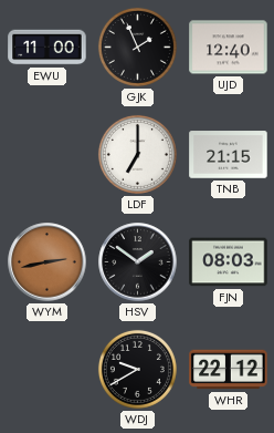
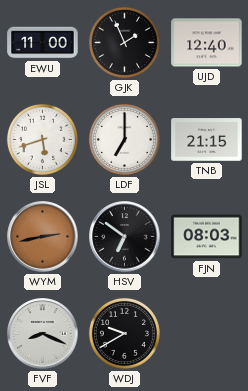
JSL: none -> 5:42 (42, 139)
HSV: 1:51 -> 6:51 (125, 237)
FVF: none -> 8:19 (43, 334)
WHR: 22:12 -> none (229, 370)
